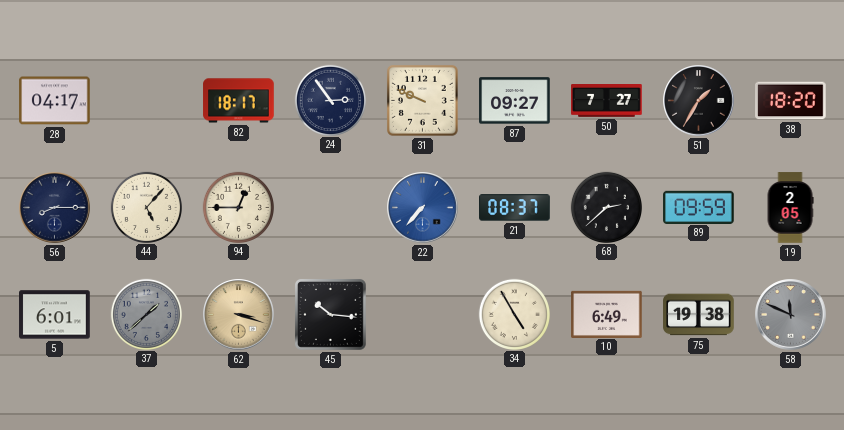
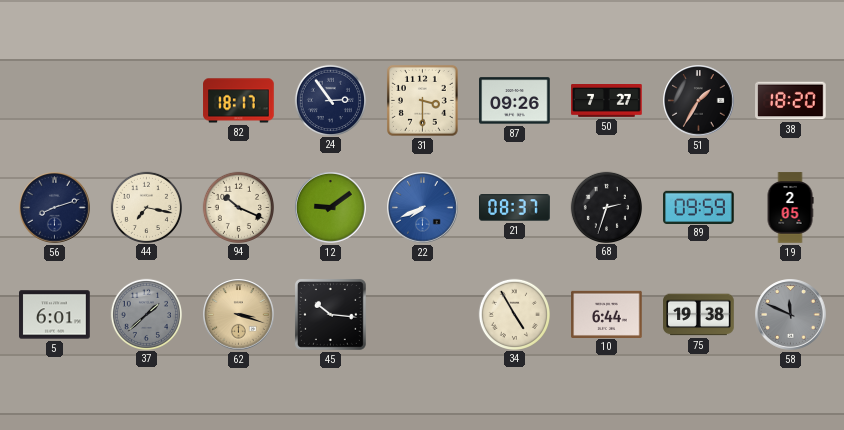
28: 04:17 -> none (55, 101)
31: 9:49 -> 3:30 (422, 100)
87: 09:27 -> 09:26 (515, 101)
56: 8:15 -> 8:12 (55, 208)
44: 5:07 -> 7:17 (146, 207)
94: 12:45 -> 10:19 (238, 207)
12: none -> 9:09 (331, 208)
22: 7:37 -> 7:41 (423, 208)
68: 2:38 -> 2:33 (606, 207)
10: 6:49 -> 6:44 (607, 314)
